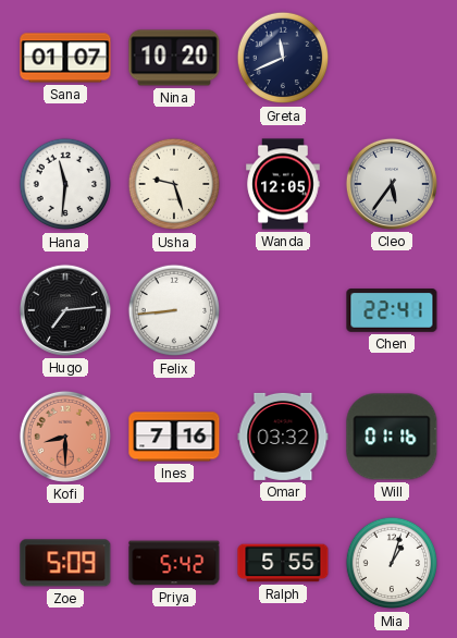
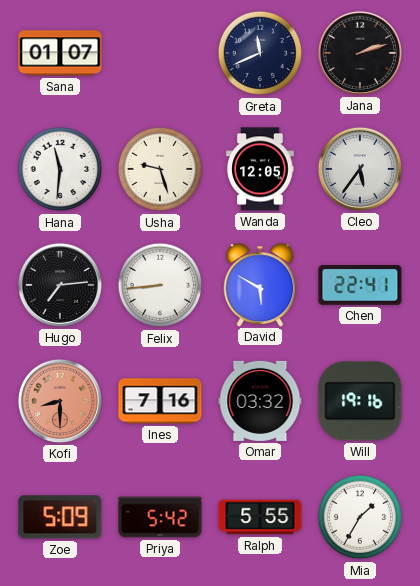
Nina: 10:20 -> none (174, 58)
Jana: none -> 2:12 (360, 53)
David: none -> 5:50 (260, 285)
Will: 01:16 -> 19:16 (360, 401)
Mia: 1:03 -> 1:35 (360, 517)
